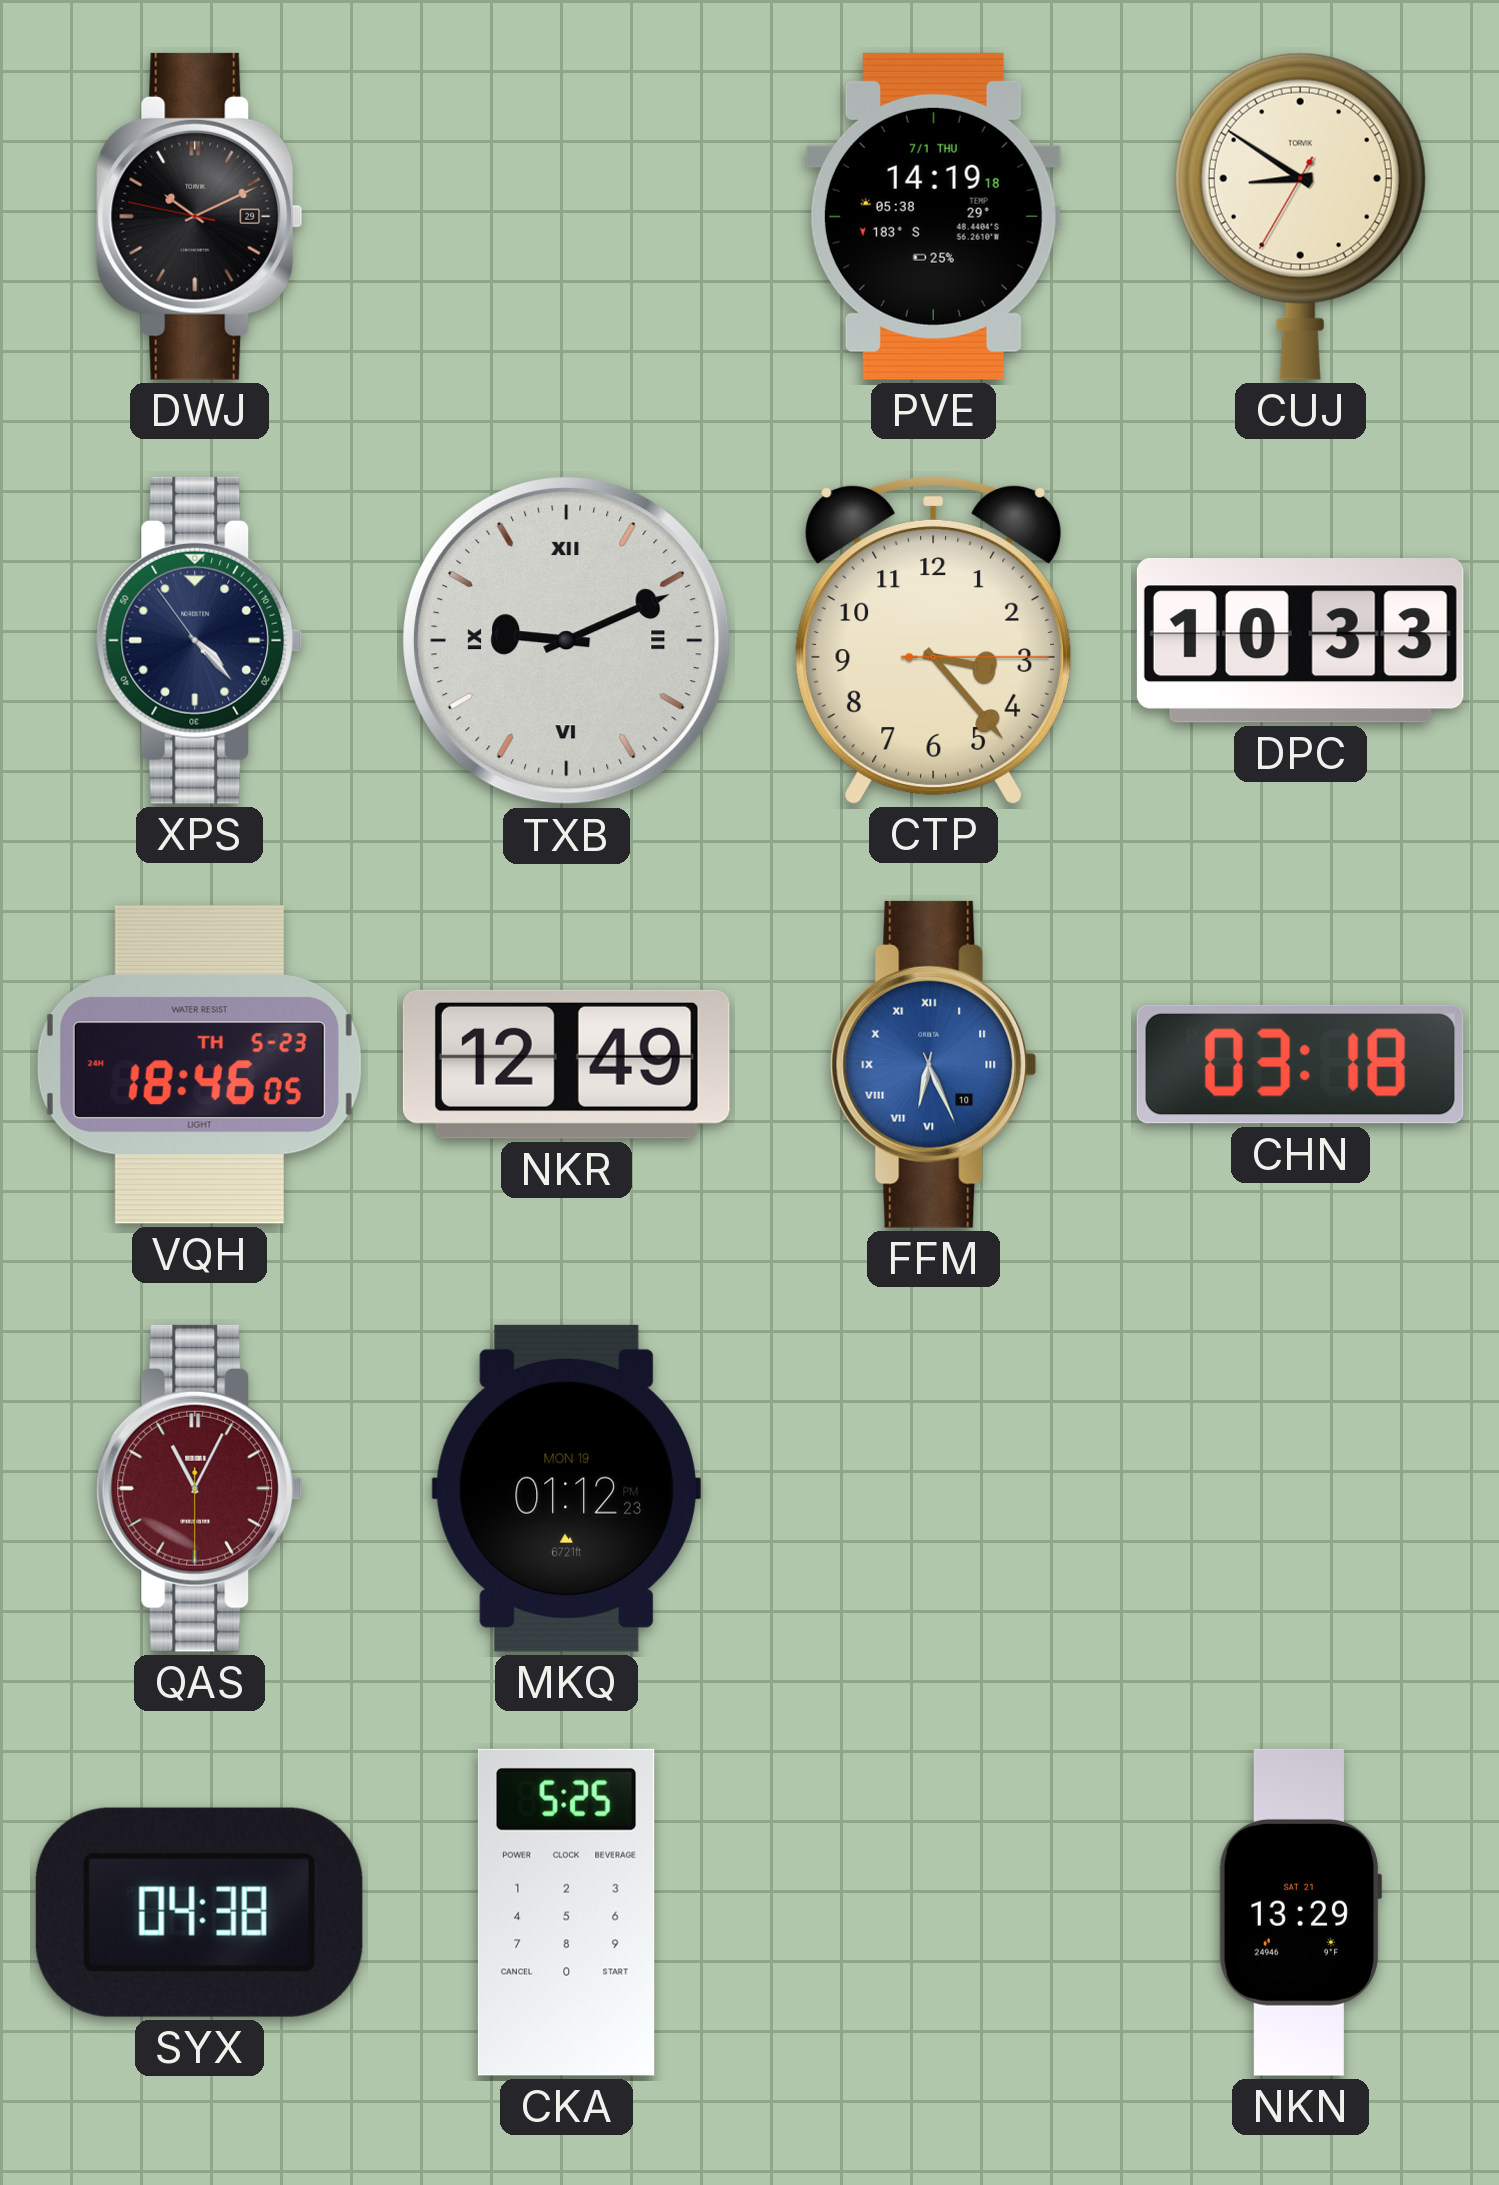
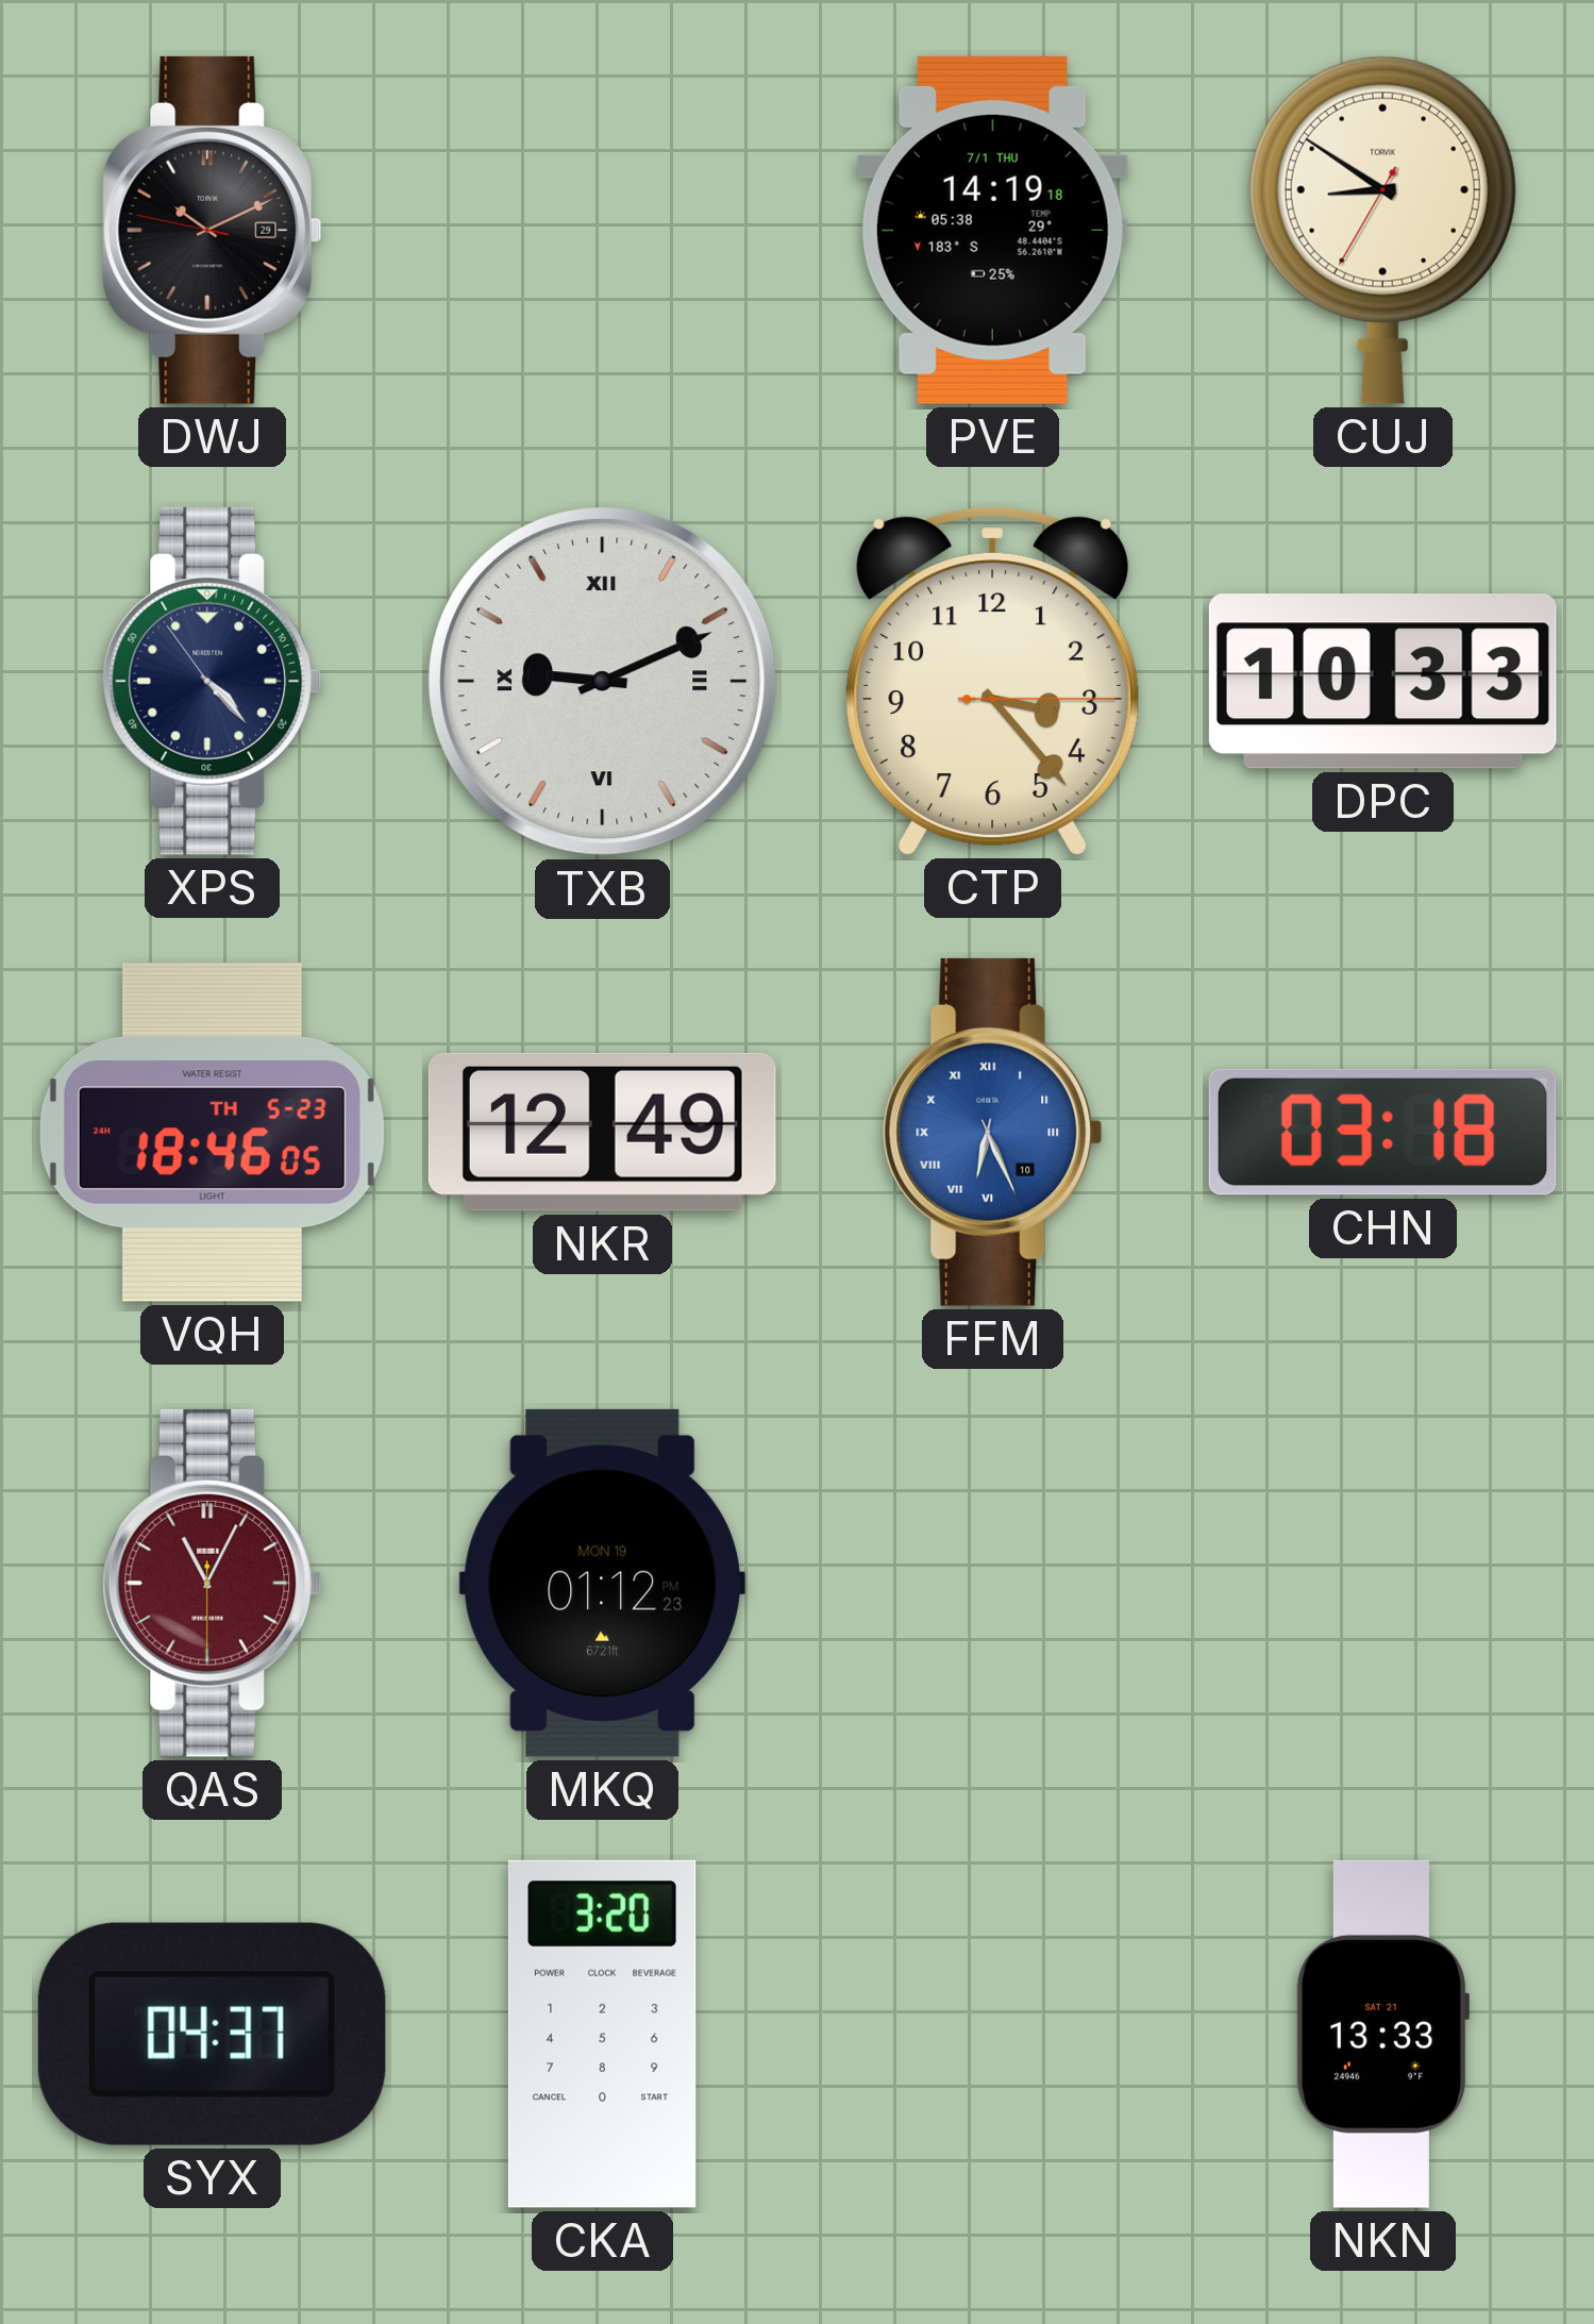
SYX: 04:38 -> 04:37 (212, 2034)
CKA: 5:25 -> 3:20 (602, 2034)
NKN: 13:29 -> 13:33 (1382, 2034)
